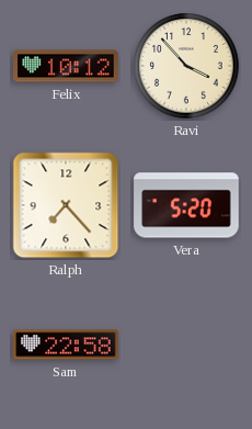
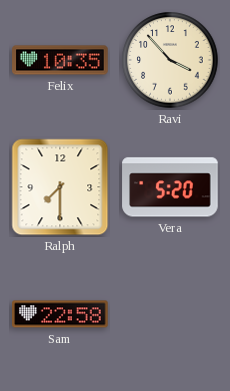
Felix: 10:12 -> 10:35 (60, 60)
Ralph: 7:23 -> 7:30 (60, 187)
